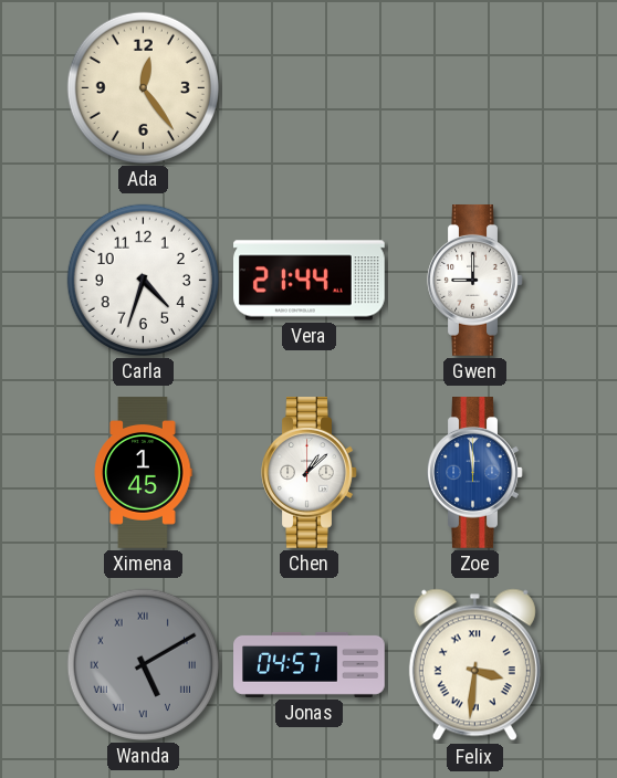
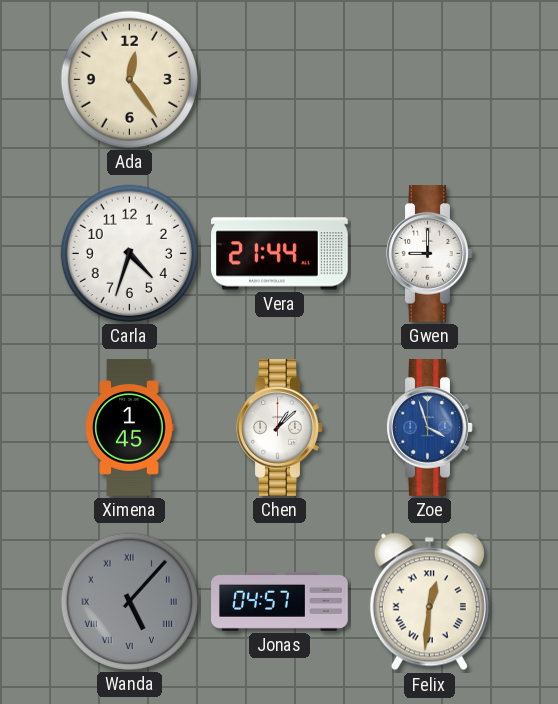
Zoe: 11:59 -> 3:57 (430, 428)
Wanda: 5:10 -> 5:07 (129, 601)
Felix: 3:31 -> 12:31 (429, 602)
